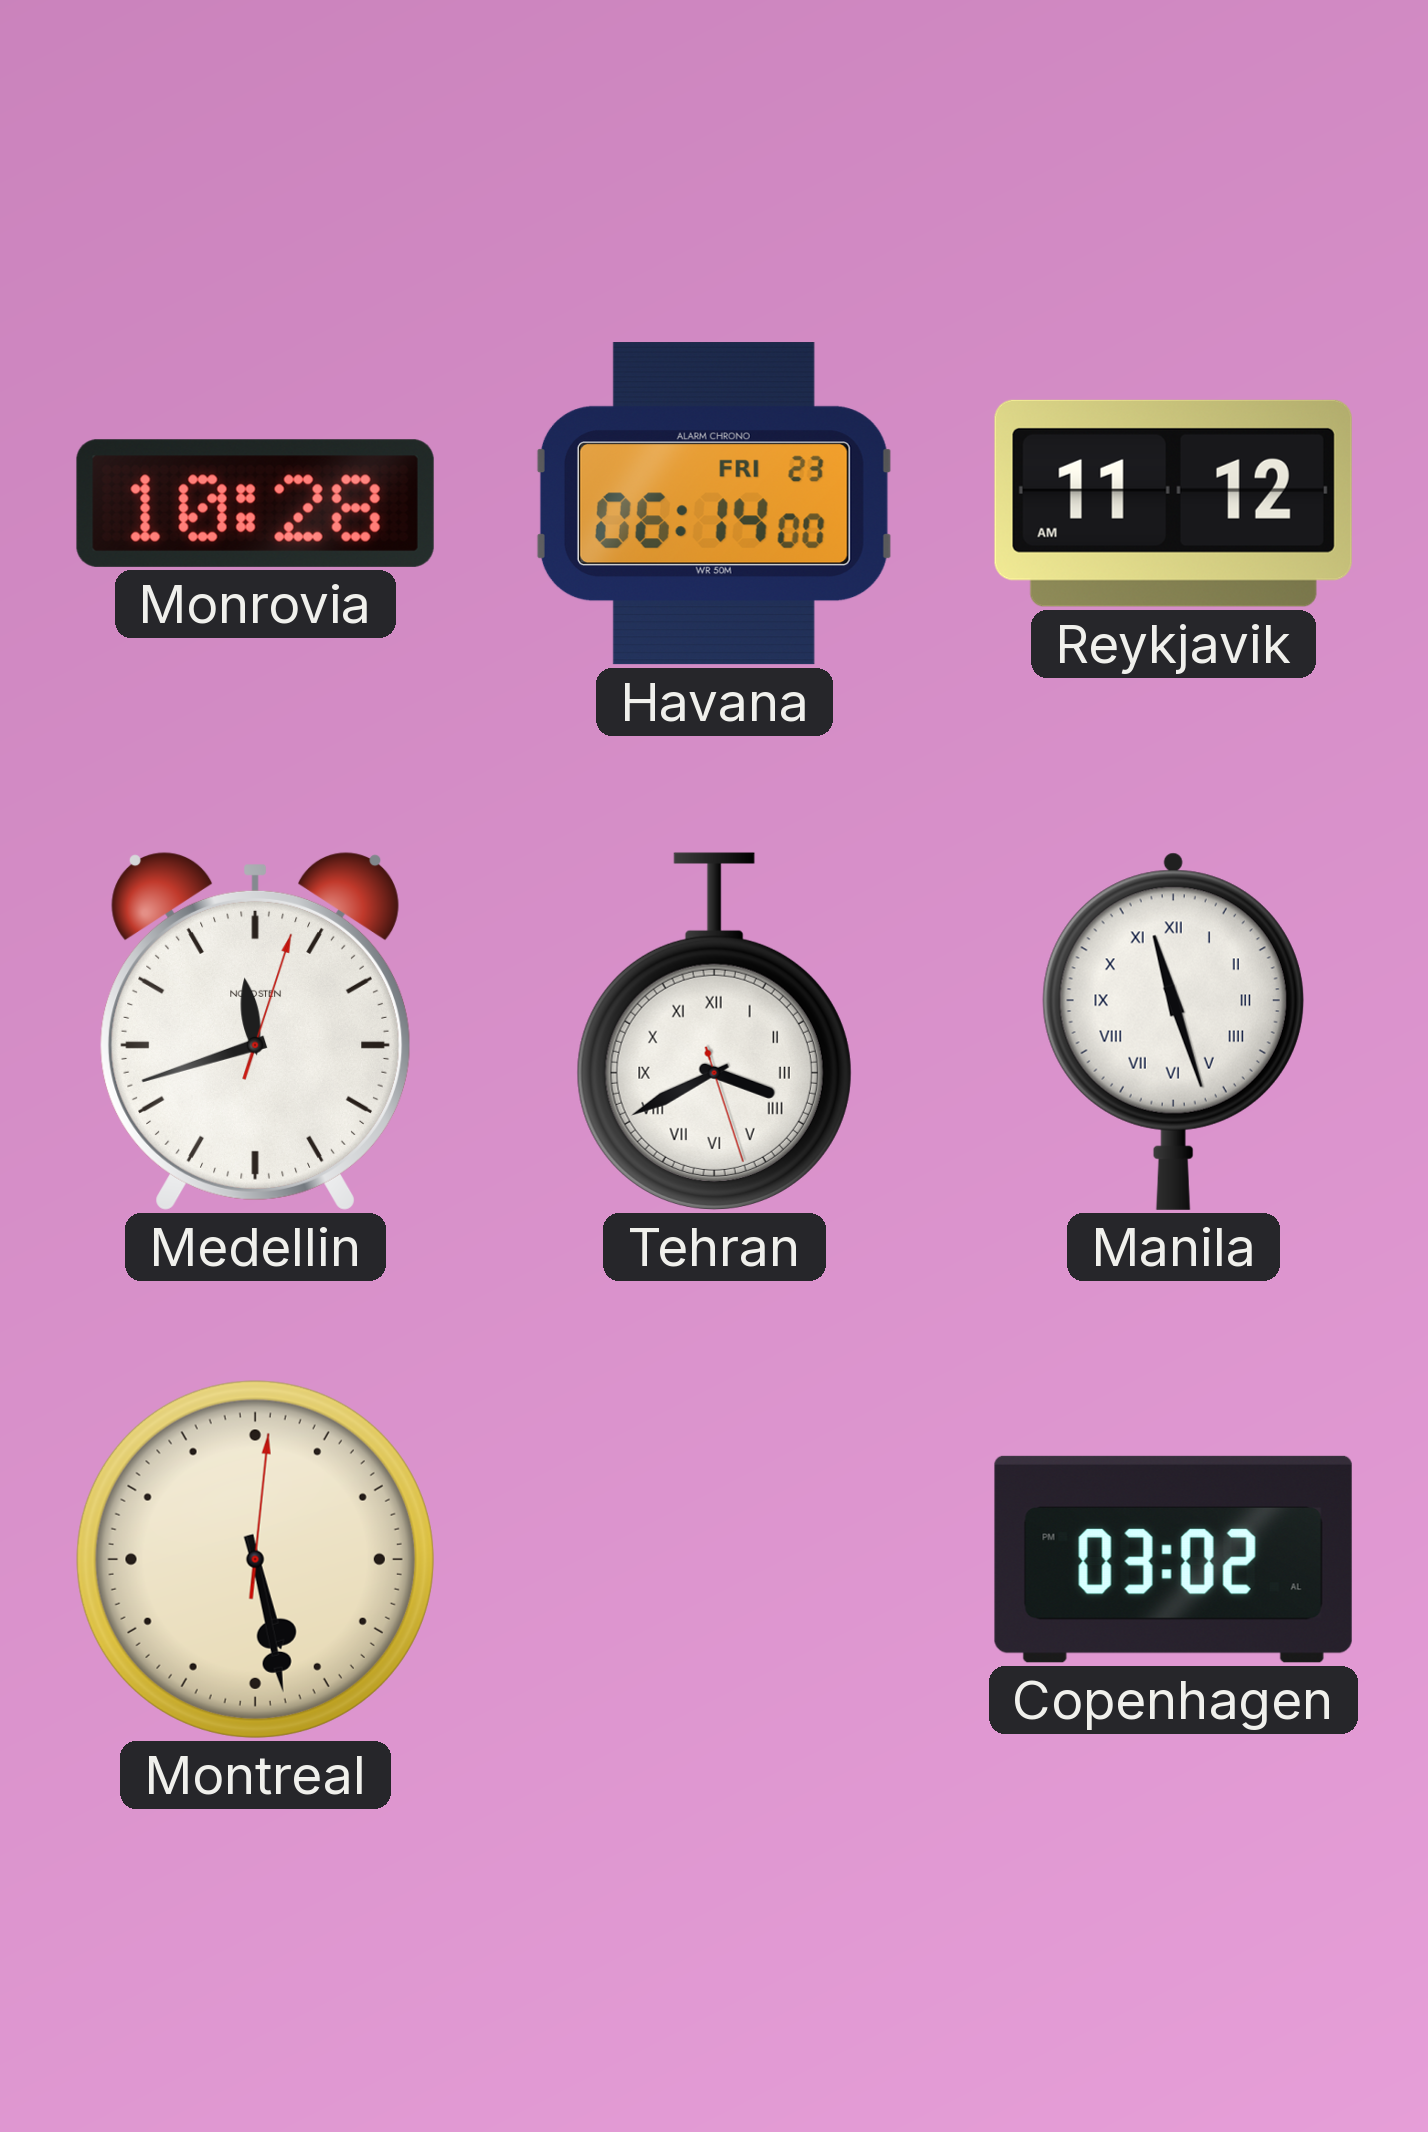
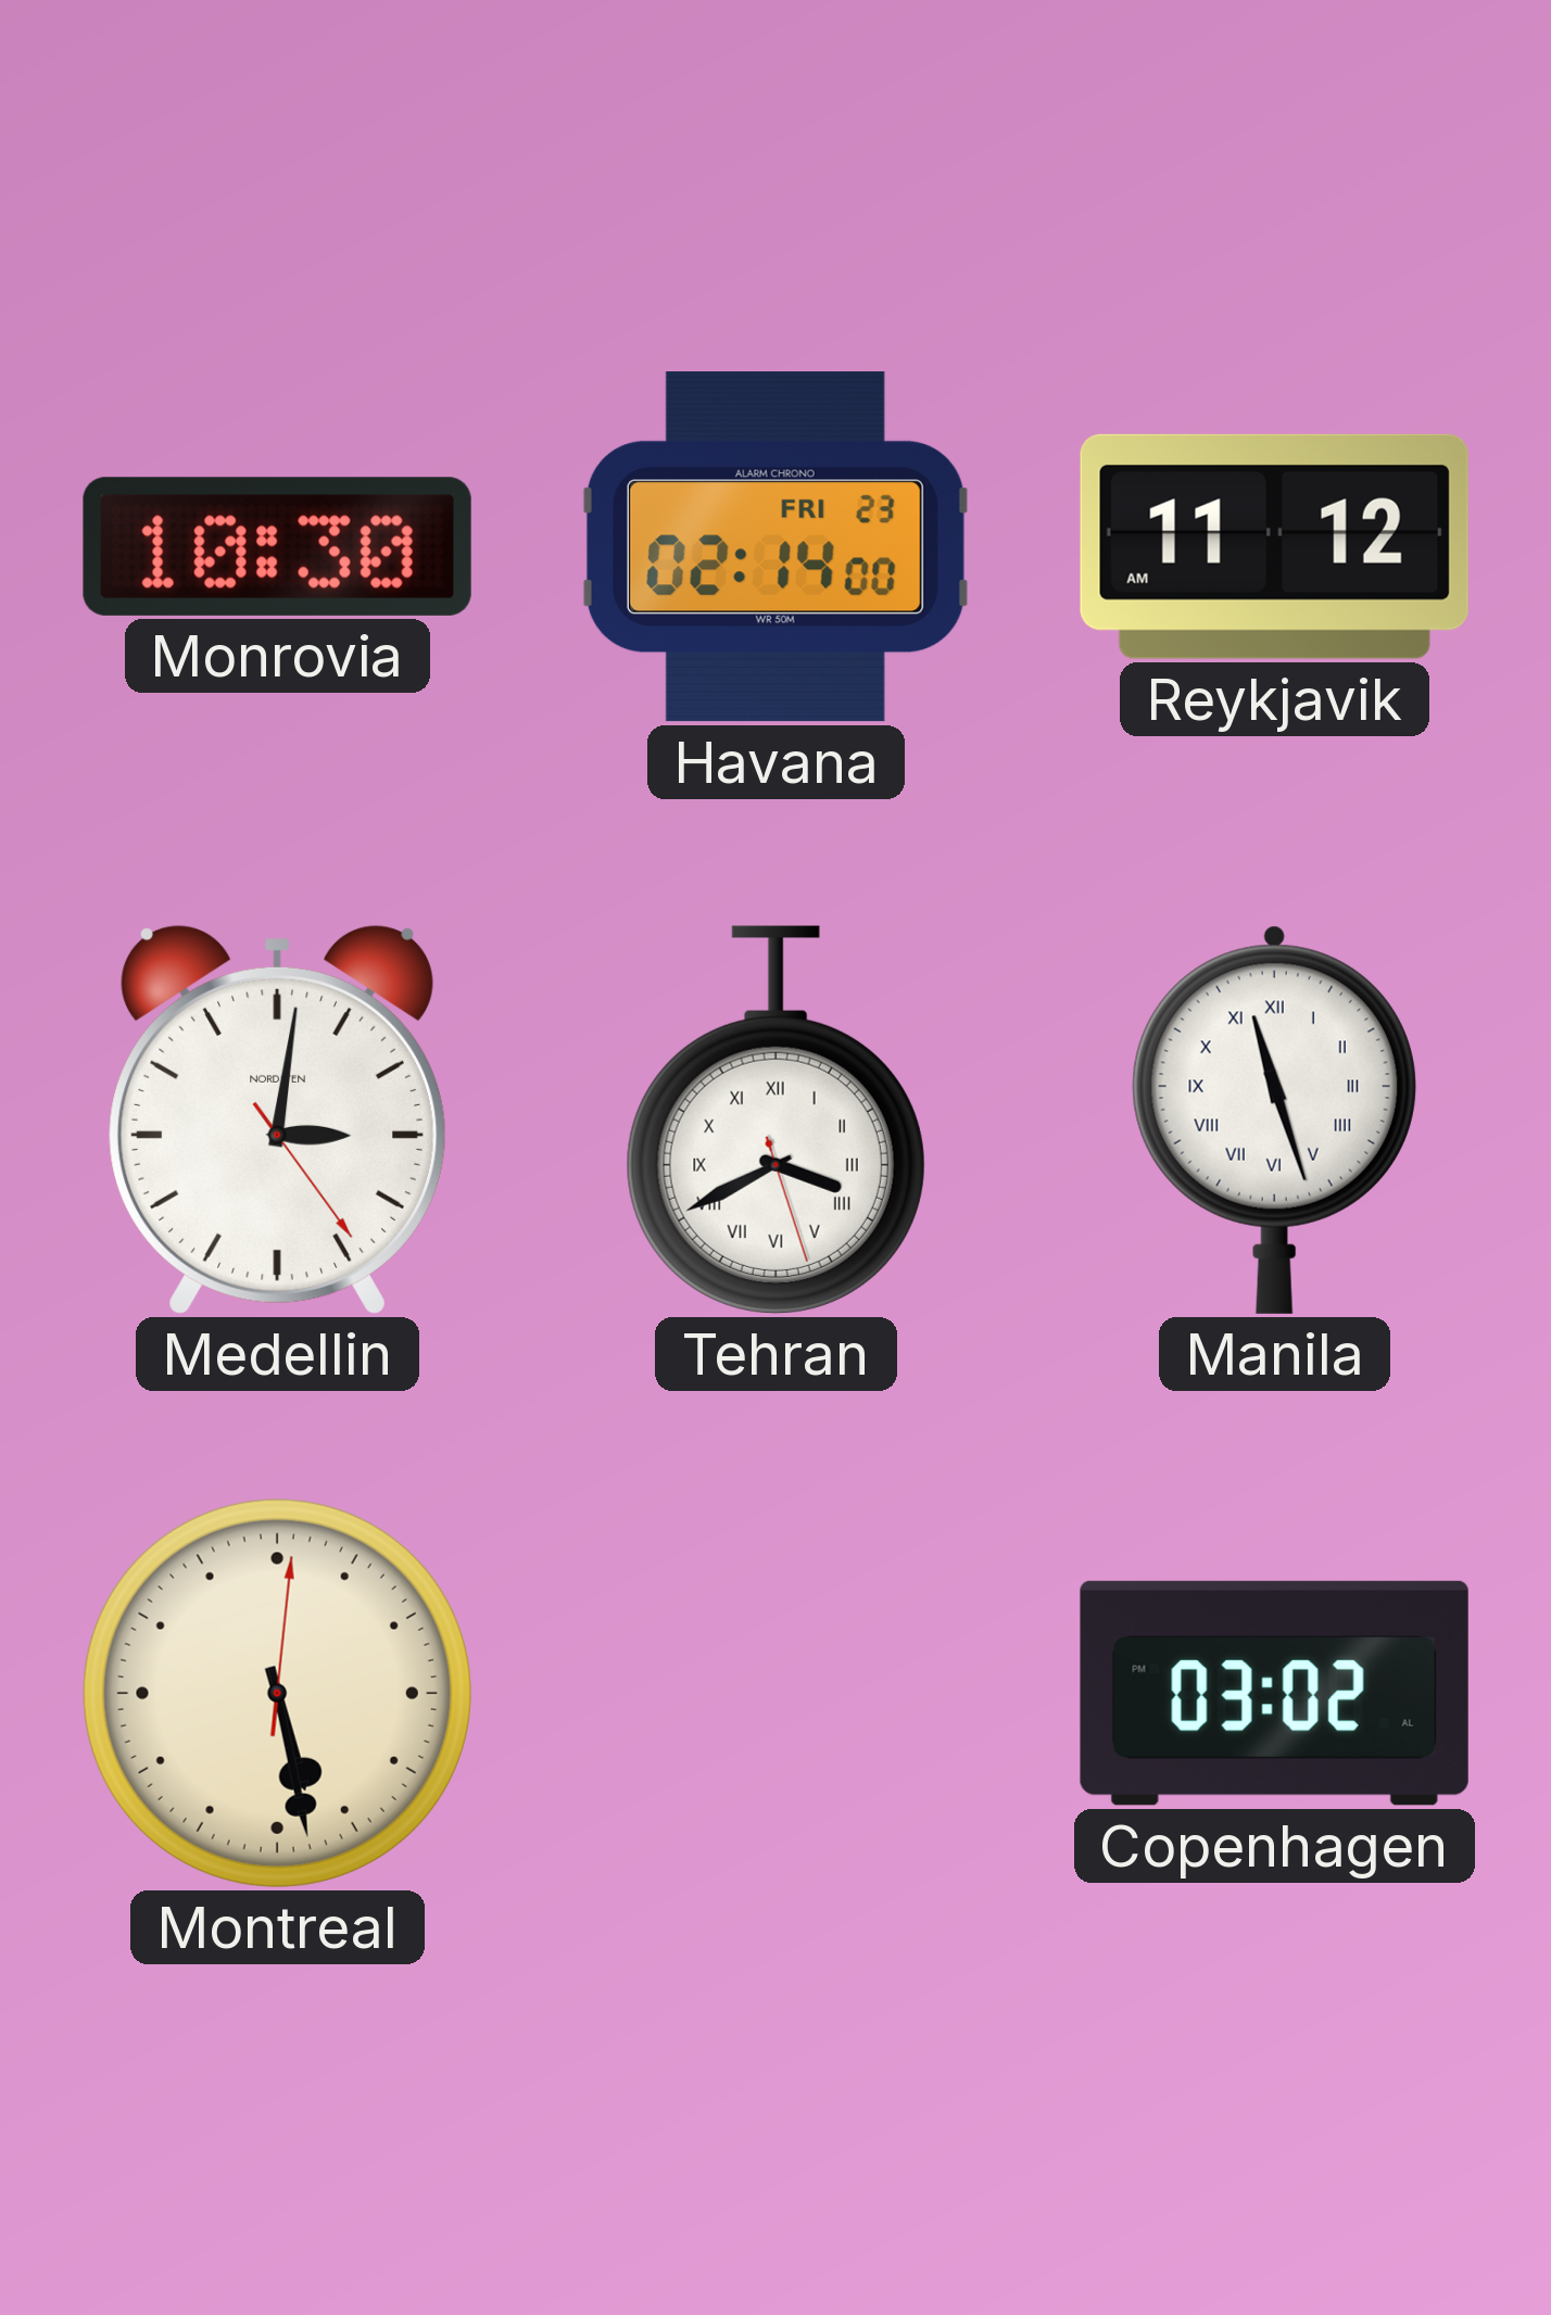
Monrovia: 10:28 -> 10:30 (277, 546)
Havana: 06:14 -> 02:14 (775, 547)
Medellin: 11:42 -> 3:01 (277, 1119)
